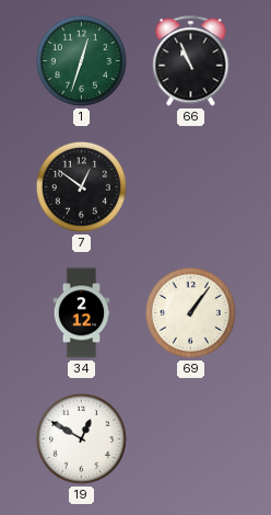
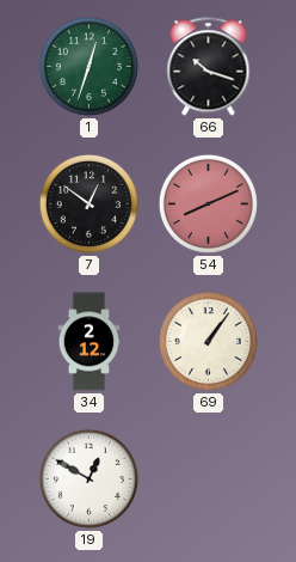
66: 10:56 -> 10:18 (209, 67)
54: none -> 8:11 (208, 203)
